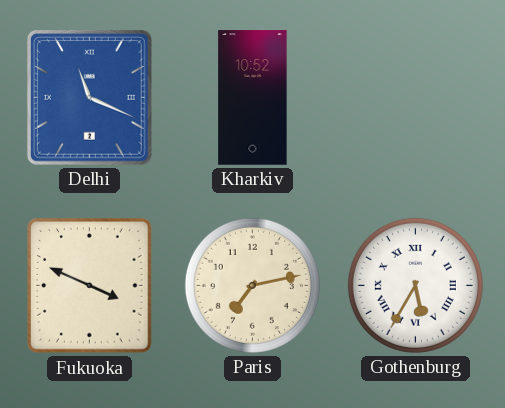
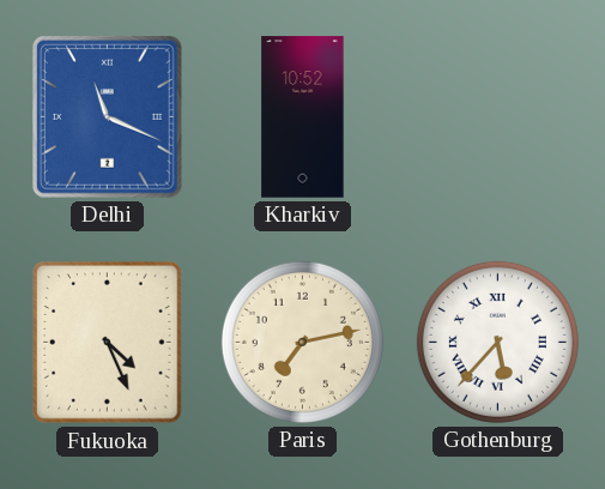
Fukuoka: 3:49 -> 4:26 (108, 343)
Gothenburg: 5:35 -> 5:37 (497, 342)
